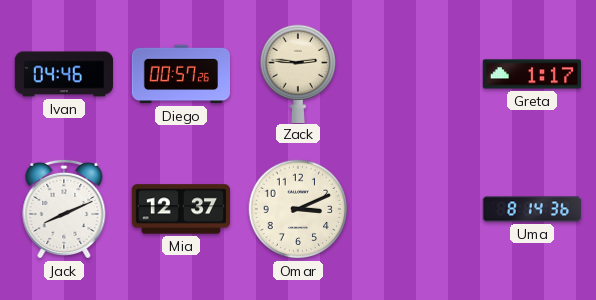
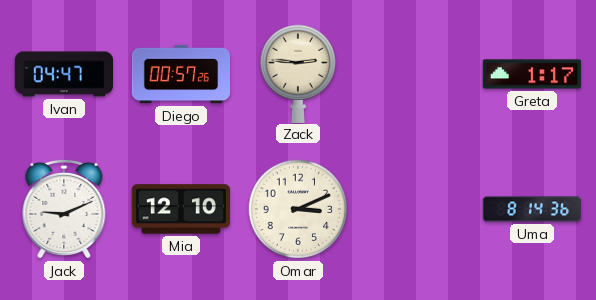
Ivan: 04:46 -> 04:47 (63, 74)
Jack: 8:11 -> 9:11 (64, 209)
Mia: 12:37 -> 12:10 (180, 209)
